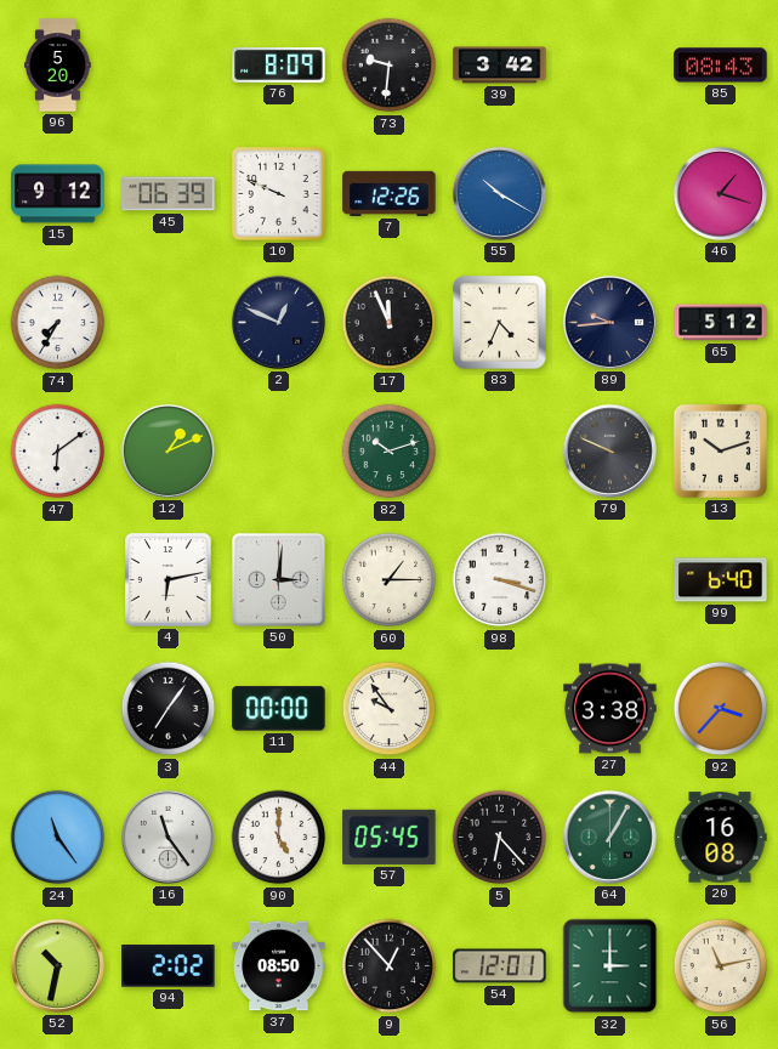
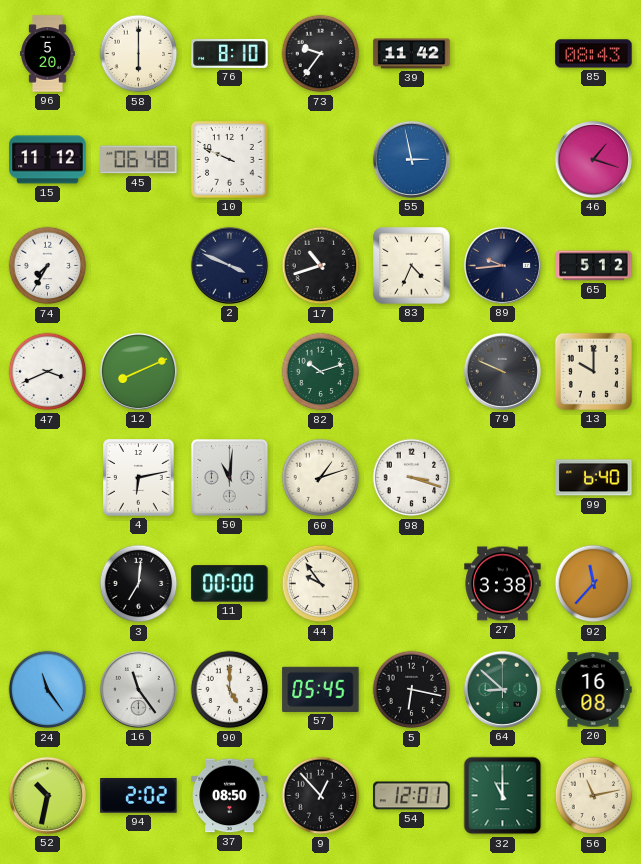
58: none -> 6:00 (139, 54)
76: 8:09 -> 8:10 (230, 53)
73: 9:31 -> 9:36 (321, 54)
39: 3:42 -> 11:42 (412, 54)
15: 9:12 -> 11:12 (48, 160)
45: 06:39 -> 06:48 (139, 160)
7: 12:26 -> none (390, 193)
55: 10:20 -> 2:58 (411, 159)
2: 12:49 -> 3:49 (229, 265)
17: 11:56 -> 10:42 (321, 266)
47: 6:09 -> 3:41 (48, 372)
12: 1:11 -> 8:11 (138, 371)
13: 10:12 -> 10:00 (593, 371)
50: 3:01 -> 11:01 (229, 477)
60: 1:15 -> 1:12 (321, 478)
3: 7:06 -> 7:01 (139, 584)
92: 3:37 -> 11:37 (594, 584)
5: 6:23 -> 6:17 (412, 690)
64: 1:05 -> 8:52 (502, 689)
32: 3:00 -> 11:00 (503, 796)
